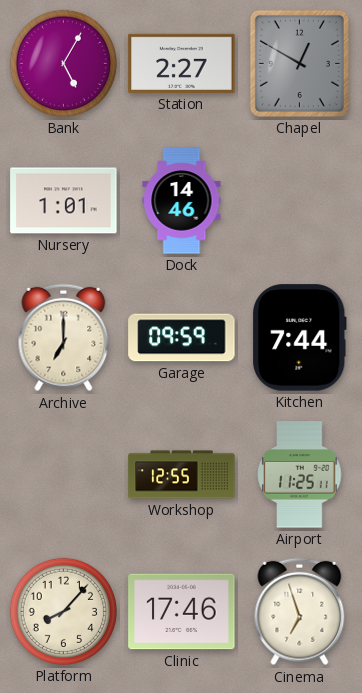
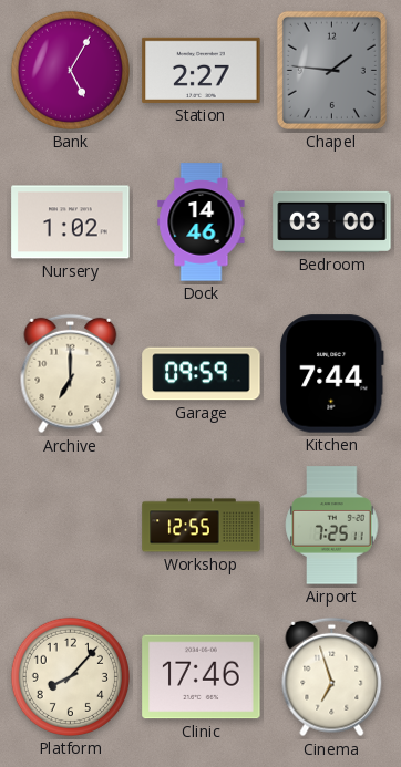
Chapel: 12:50 -> 1:46 (331, 70)
Nursery: 1:01 -> 1:02 (71, 222)
Bedroom: none -> 03:00 (332, 221)
Airport: 11:25 -> 7:25 (332, 526)
